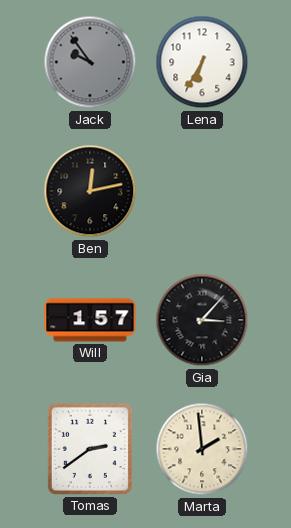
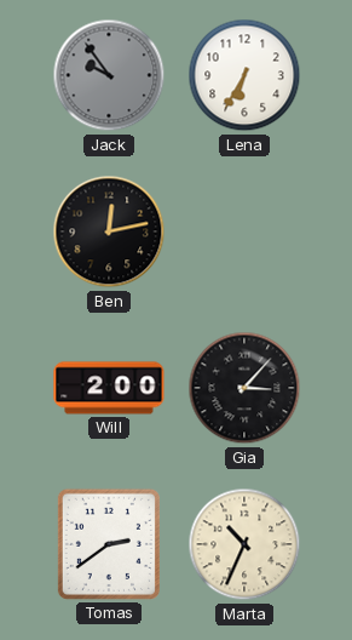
Will: 1:57 -> 2:00 (109, 388)
Marta: 1:59 -> 10:34 (244, 544)
